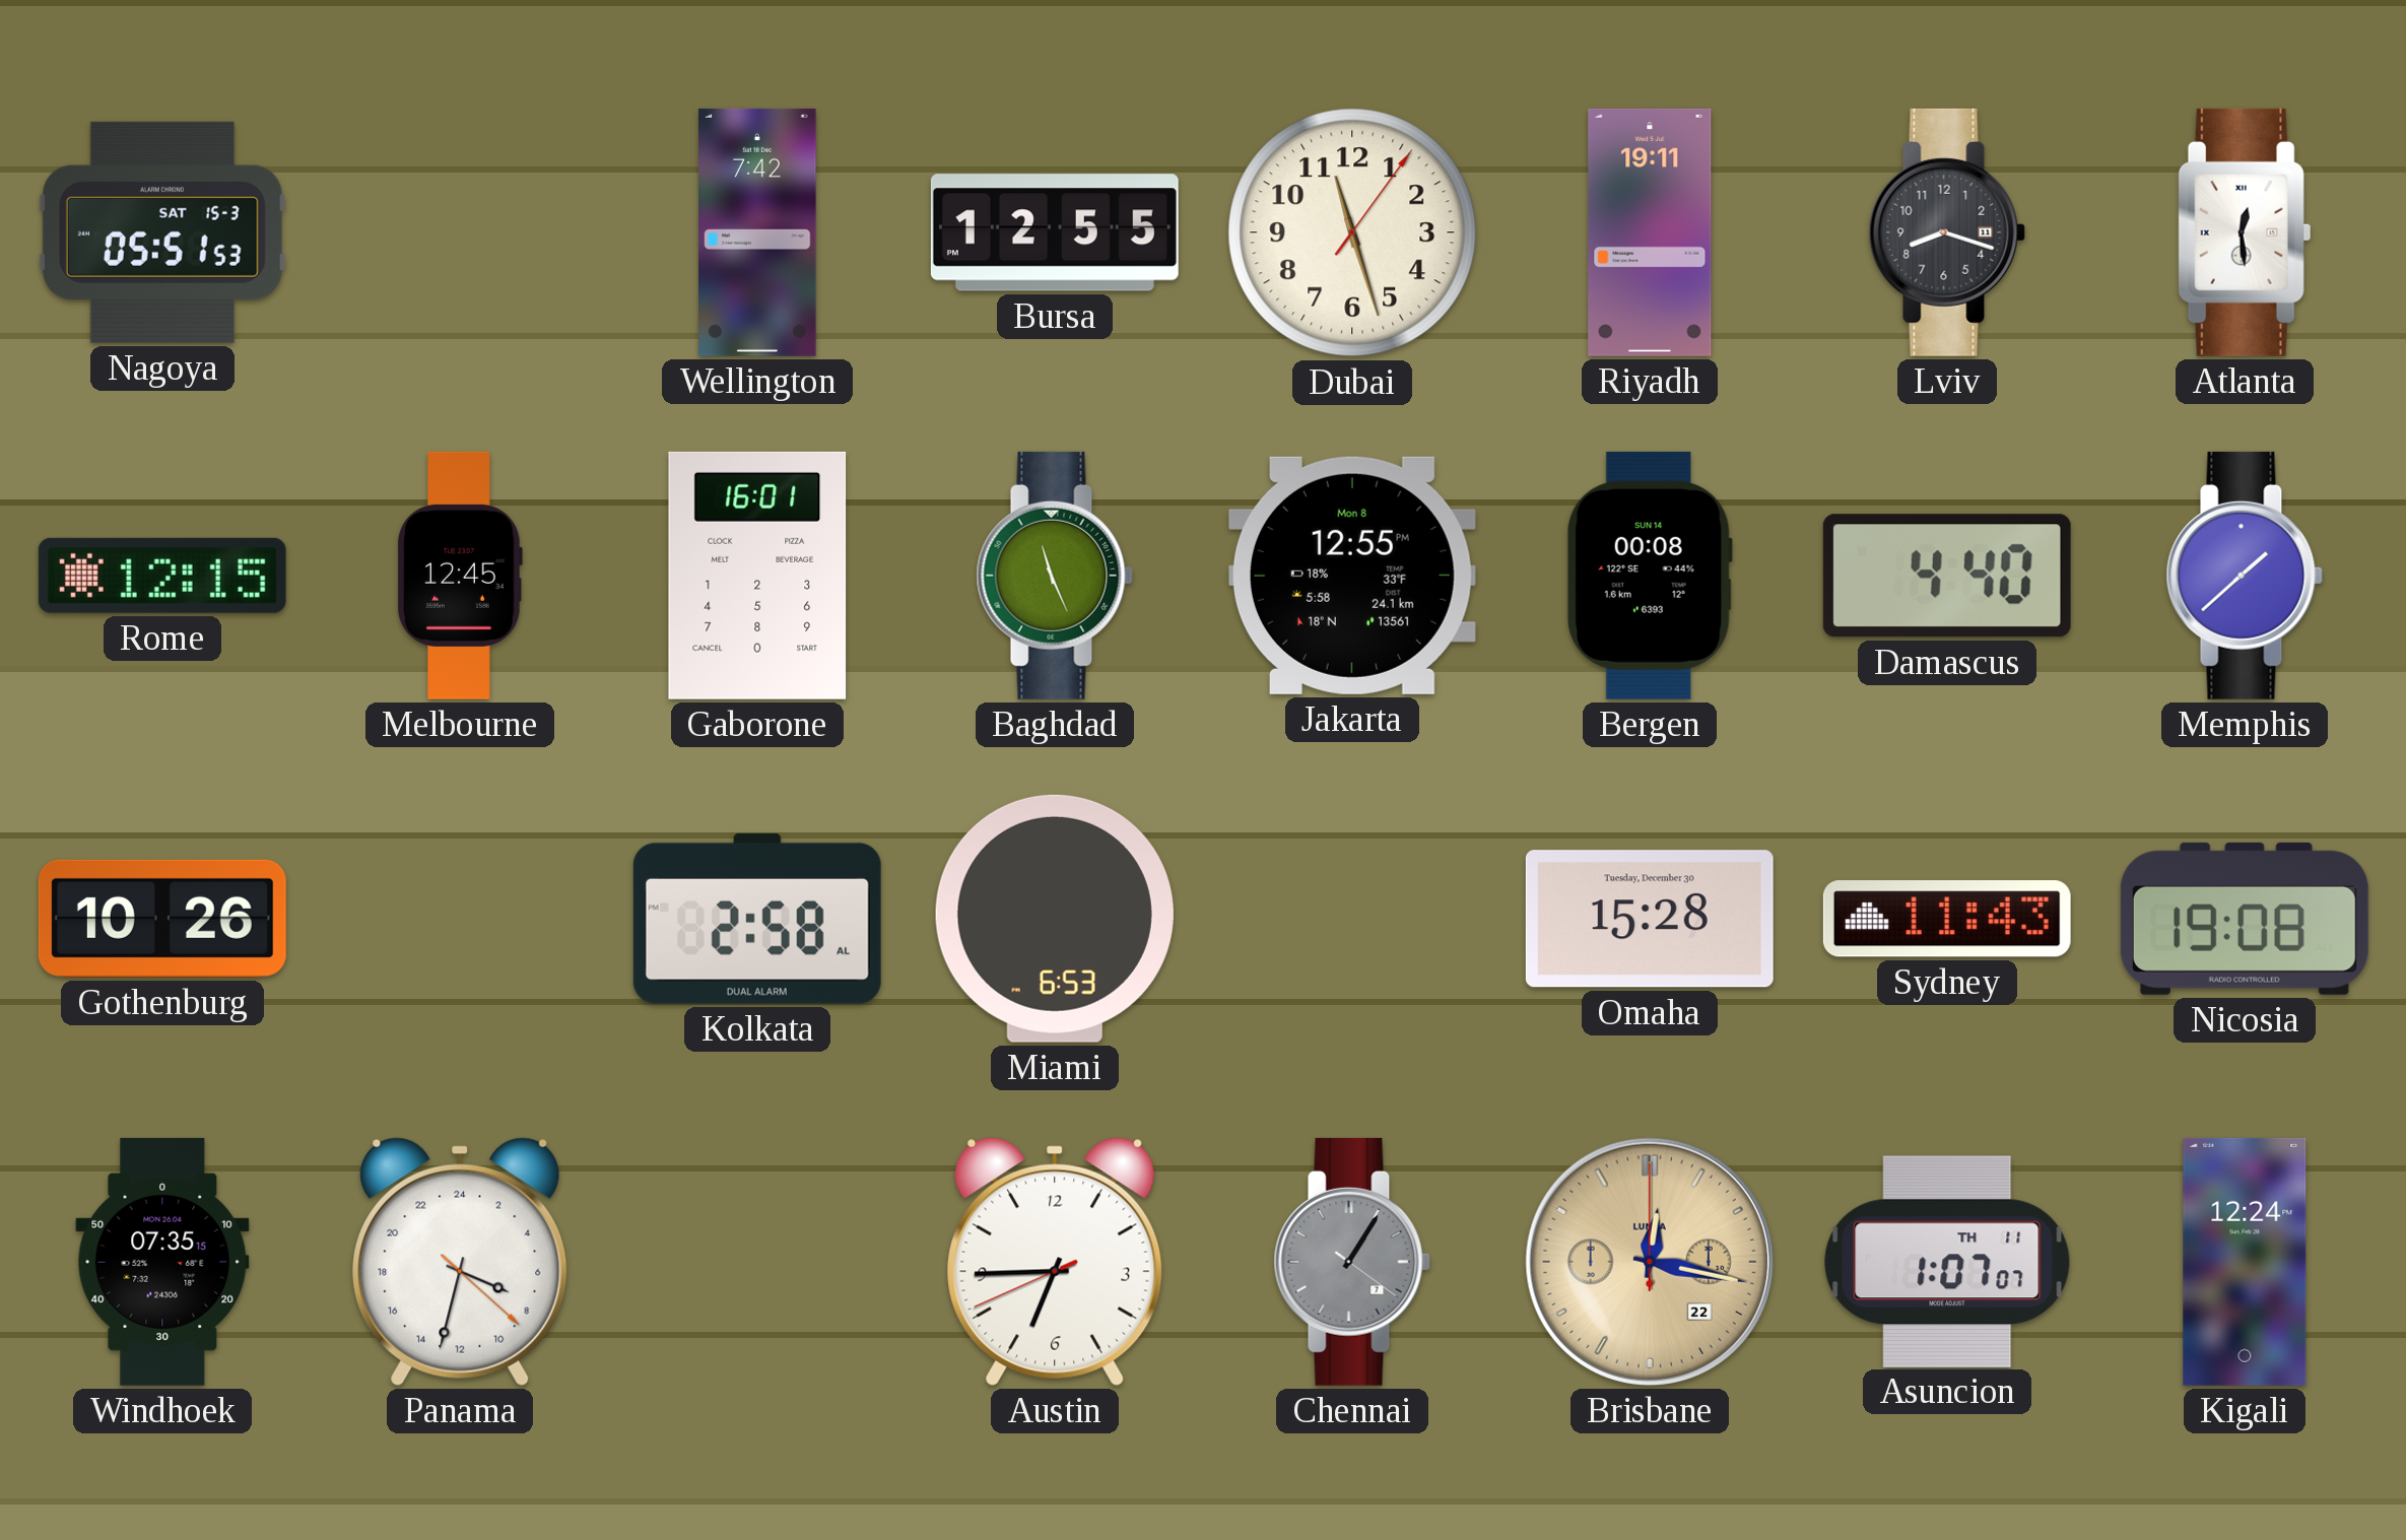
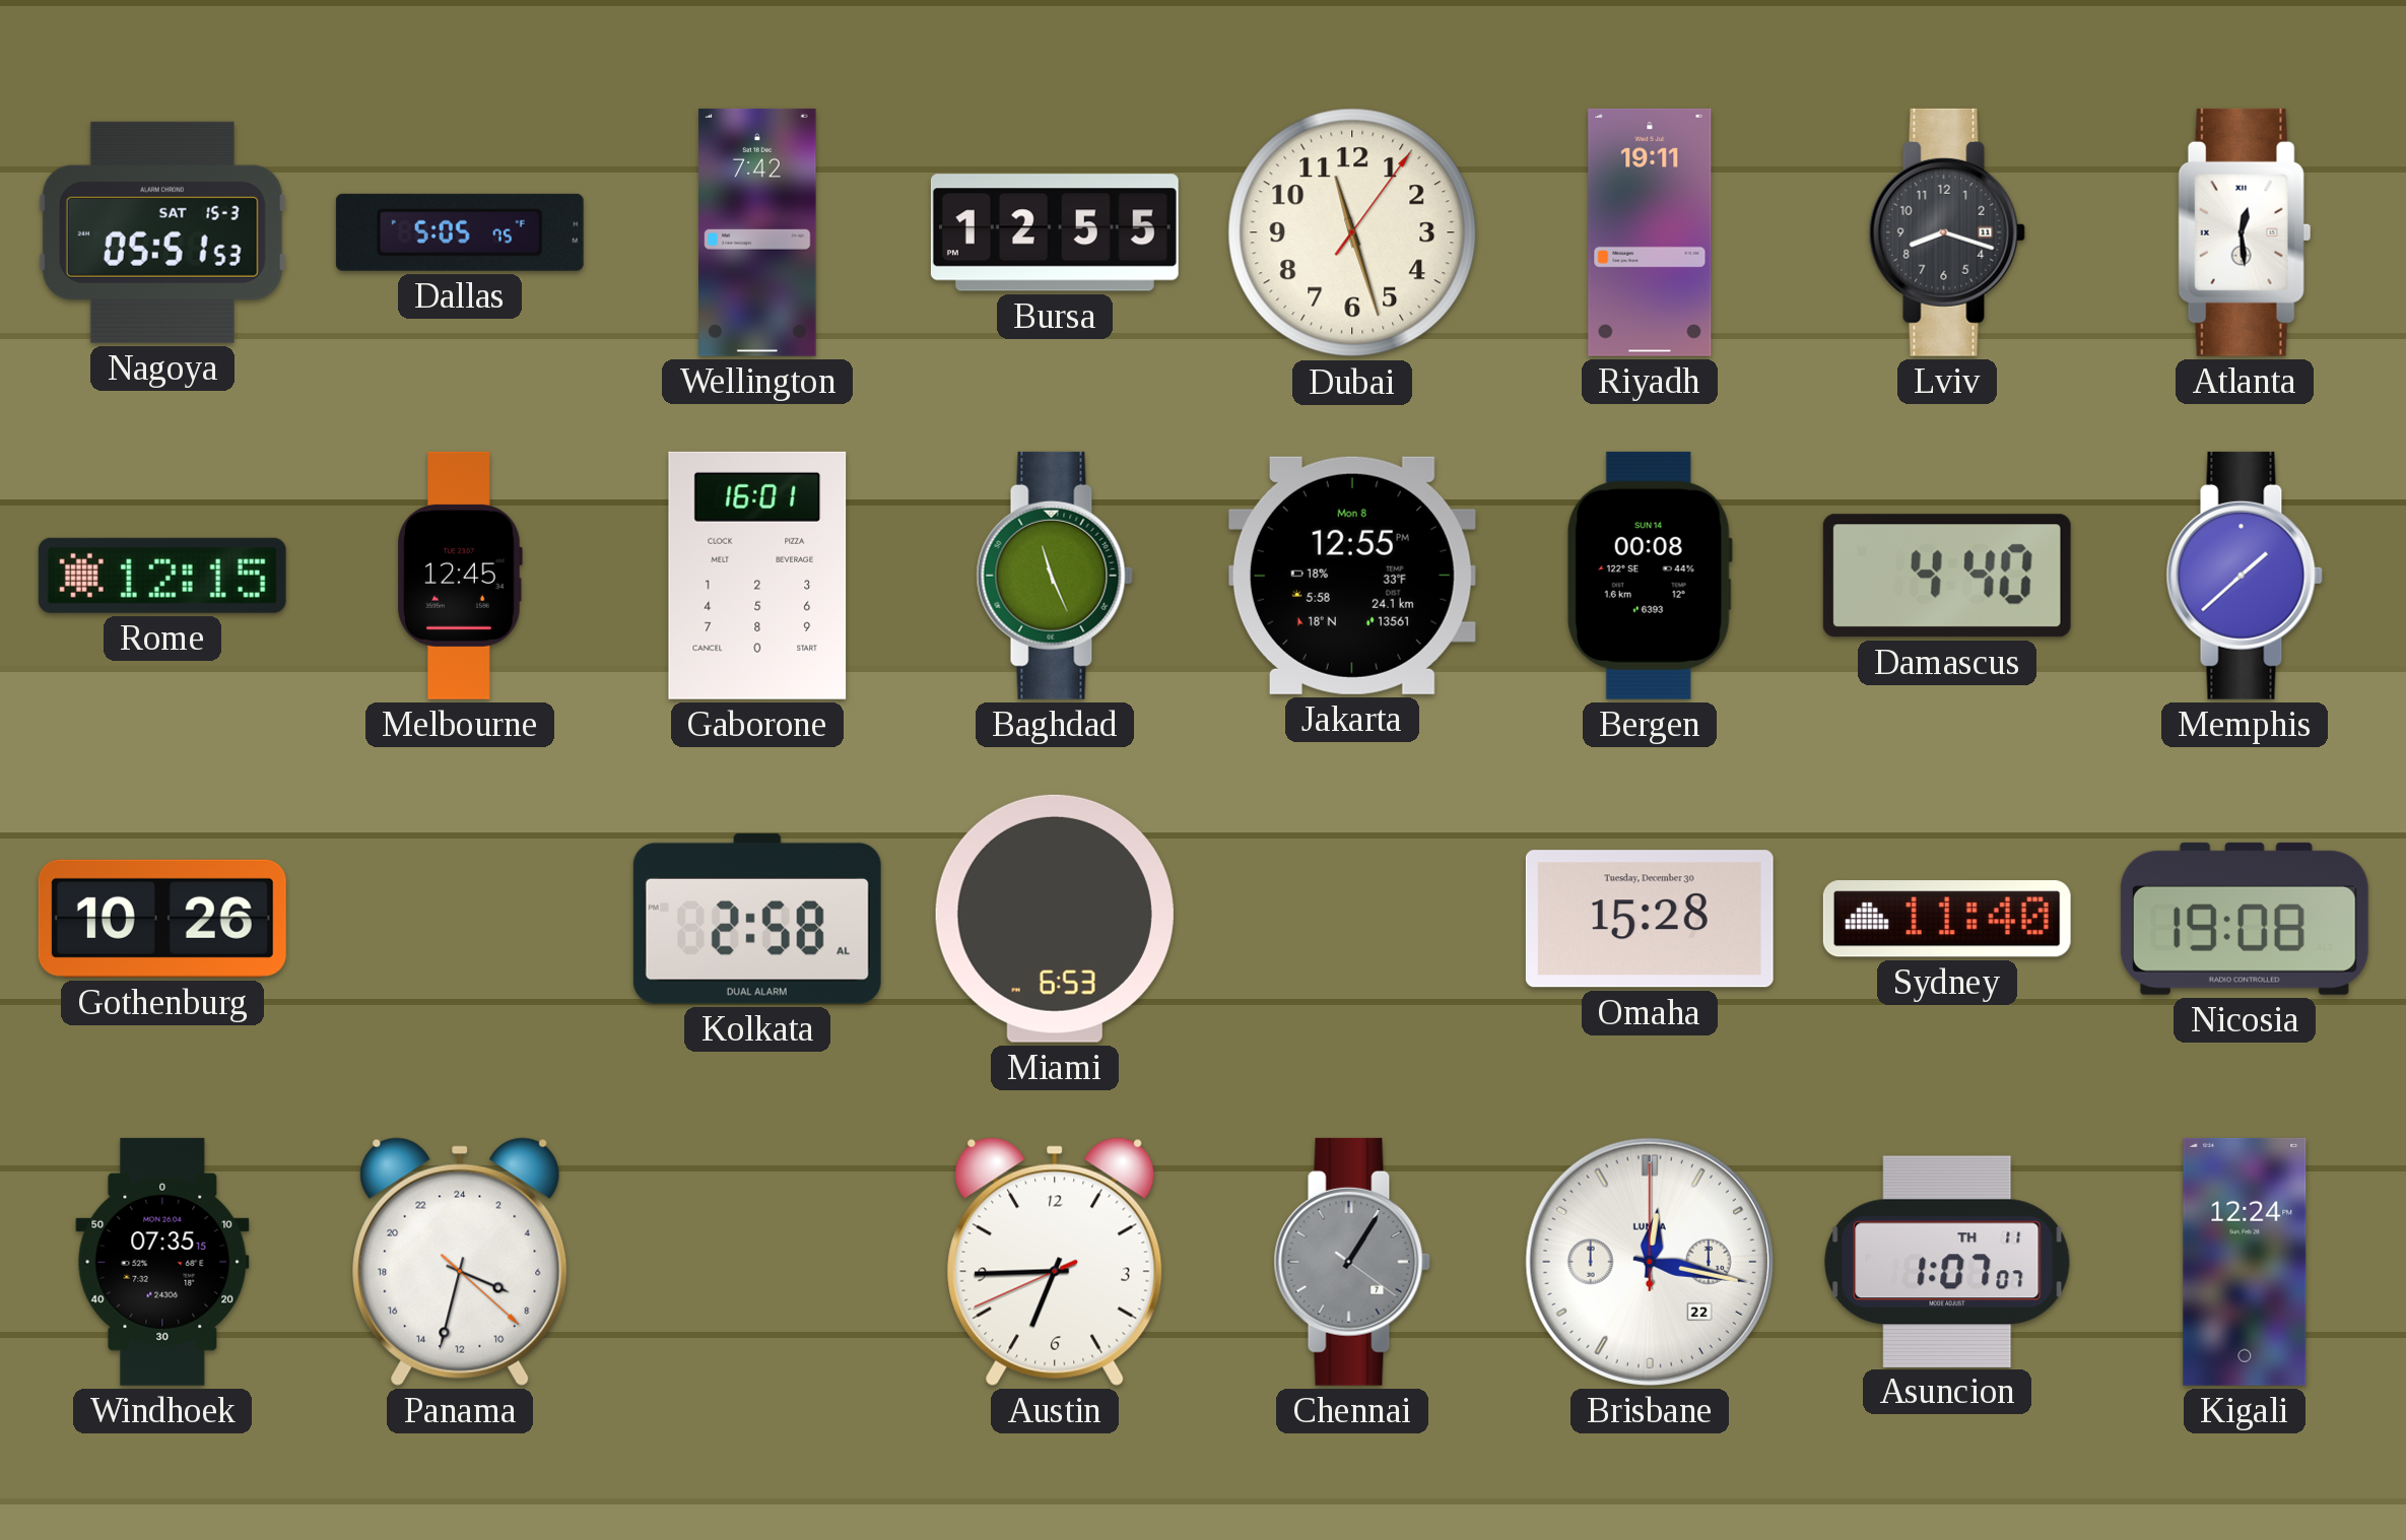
Dallas: none -> 5:05 (460, 232)
Sydney: 11:43 -> 11:40 (1947, 919)
Brisbane dial: champagne -> white (1650, 1262)
